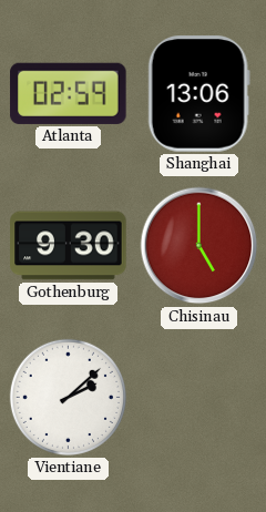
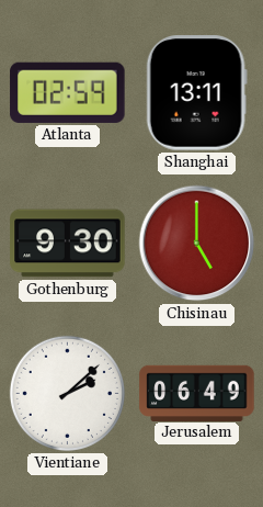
Shanghai: 13:06 -> 13:11 (196, 93)
Jerusalem: none -> 06:49 (197, 393)
